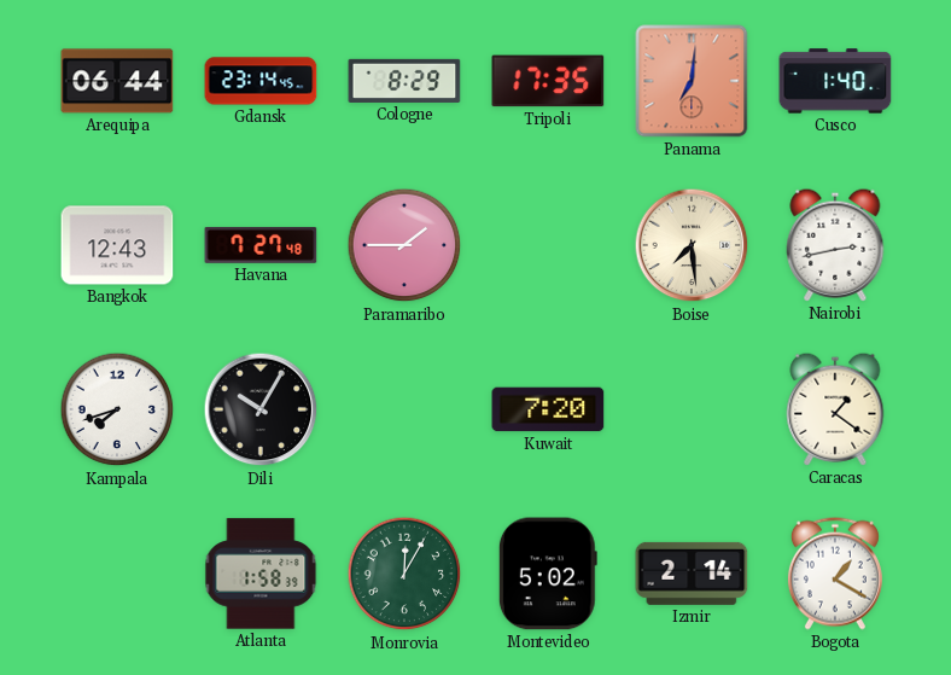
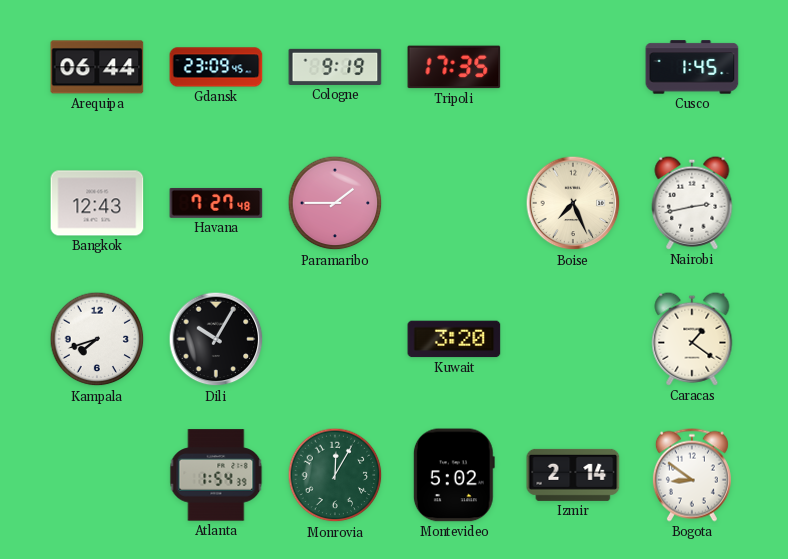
Gdansk: 23:14 -> 23:09 (216, 67)
Cologne: 8:29 -> 9:19 (335, 67)
Panama: 7:01 -> none (692, 81)
Cusco: 1:40 -> 1:45 (692, 67)
Boise: 7:29 -> 7:26 (573, 203)
Kuwait: 7:20 -> 3:20 (454, 339)
Atlanta: 1:58 -> 1:54 (216, 475)
Bogota: 1:20 -> 8:51 (692, 475)
